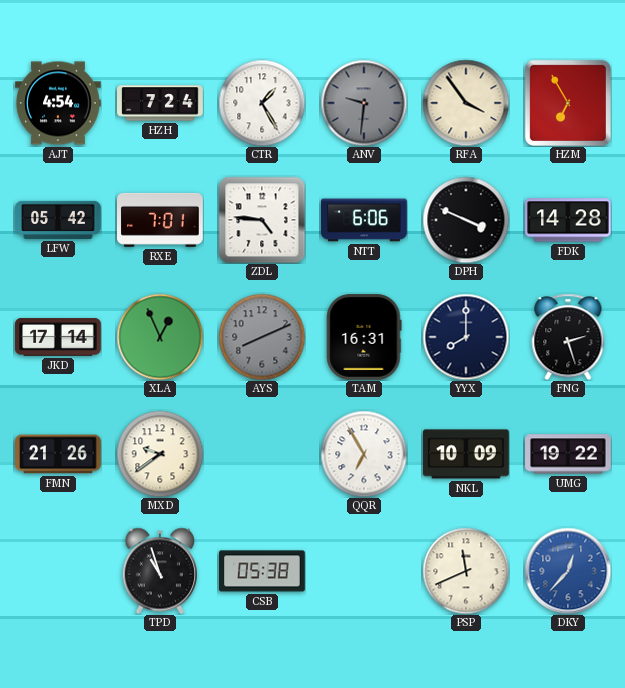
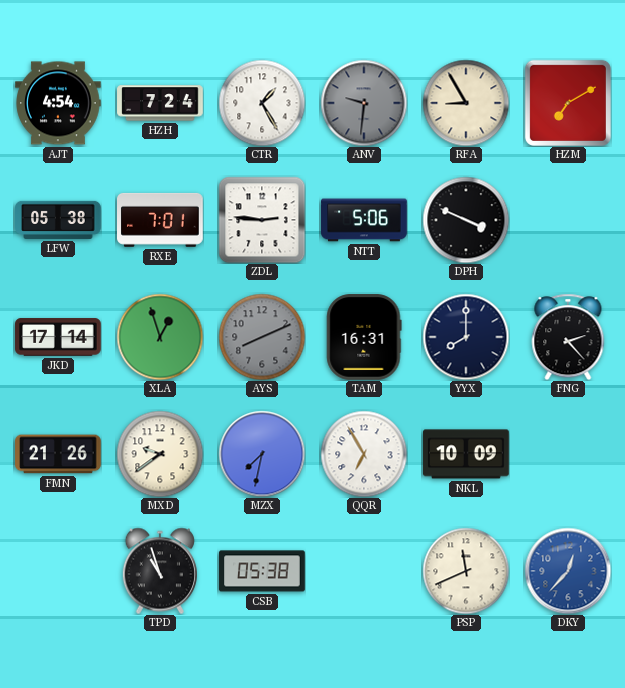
RFA: 3:54 -> 8:55 (466, 103)
HZM: 6:55 -> 7:10 (568, 103)
LFW: 05:42 -> 05:38 (58, 220)
ZDL: 4:46 -> 2:46 (262, 220)
NTT: 6:06 -> 5:06 (364, 220)
FDK: 14:28 -> none (568, 220)
XLA: 12:56 -> 12:57 (160, 337)
FNG: 2:27 -> 2:23 (568, 337)
MZX: none -> 7:32 (262, 454)
UMG: 19:22 -> none (568, 454)
